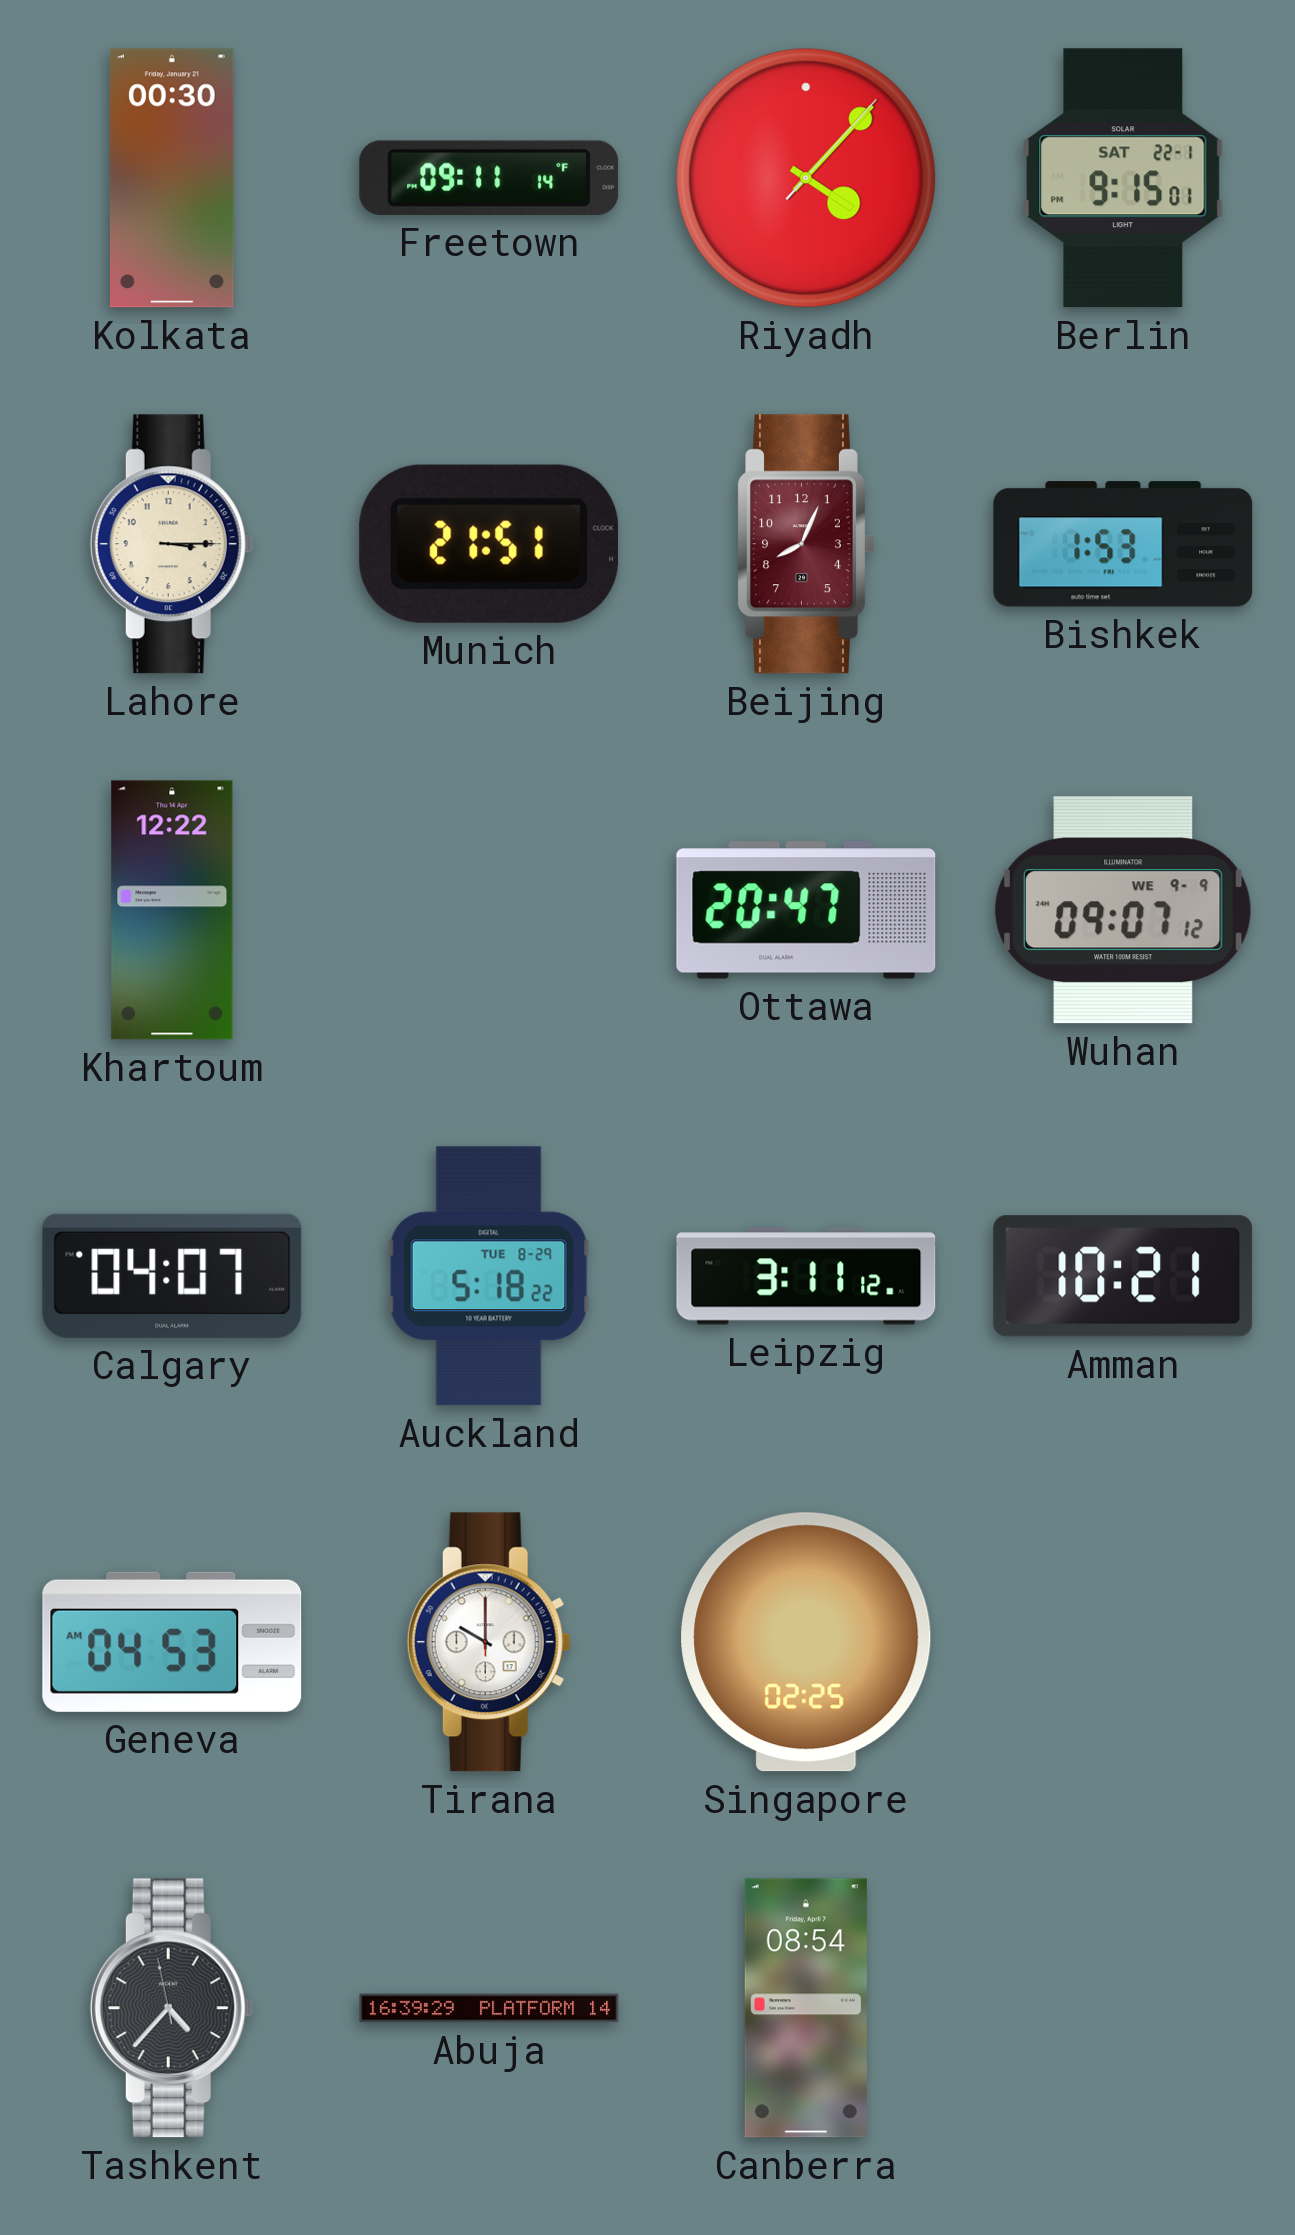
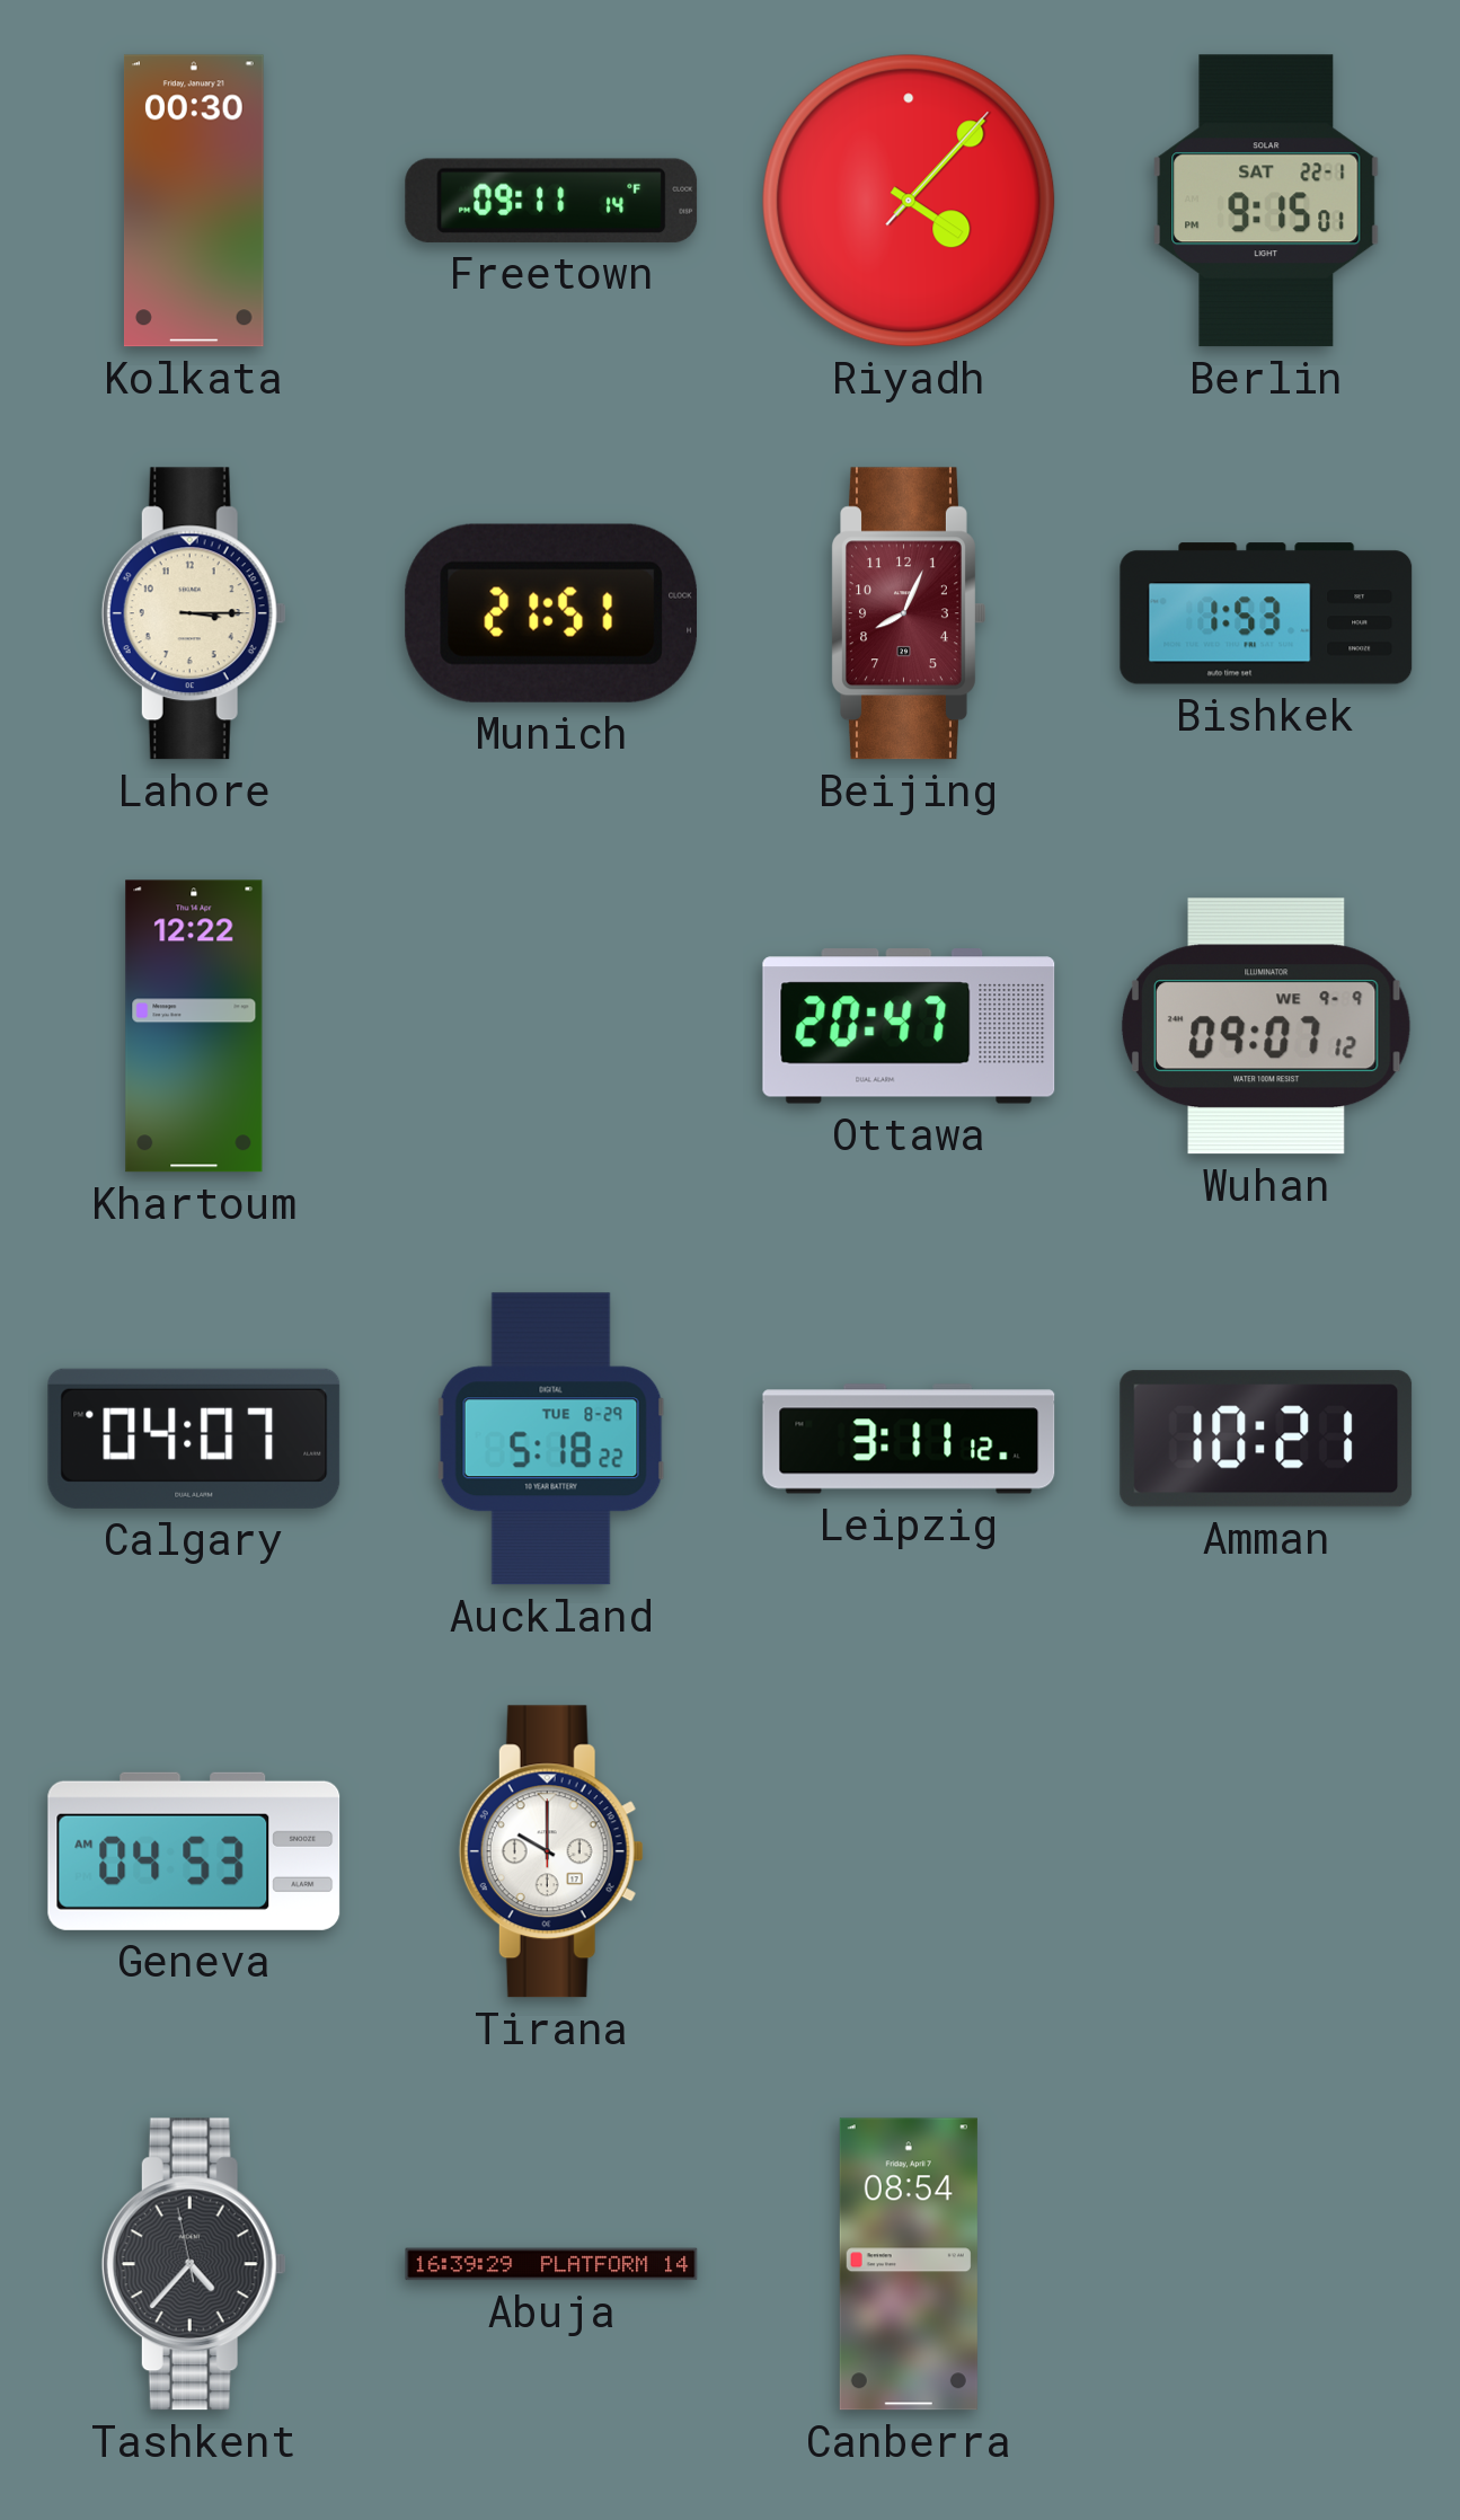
Singapore: 02:25 -> none (806, 1642)
